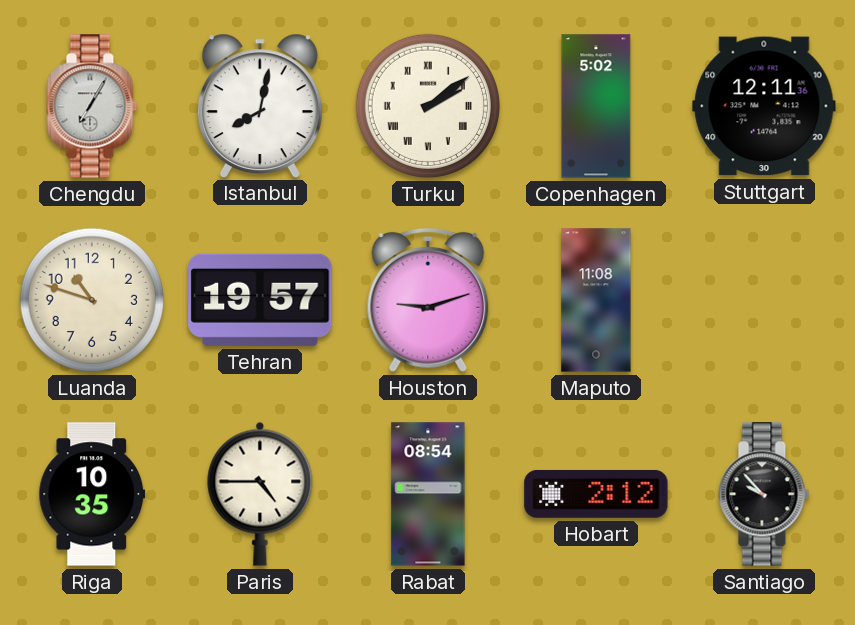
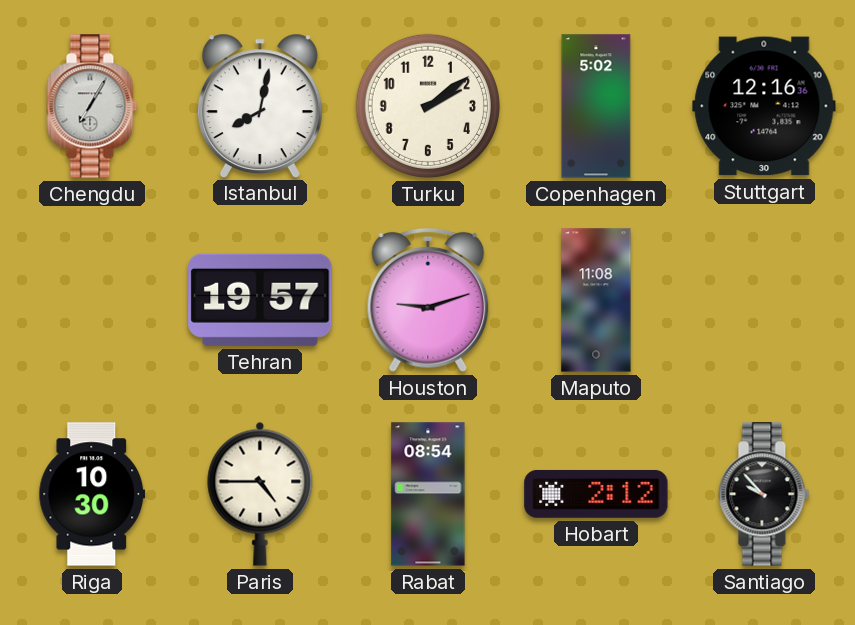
Turku numerals: Roman -> Arabic (428, 106)
Stuttgart: 12:11 -> 12:16 (764, 106)
Luanda: 10:48 -> none (92, 300)
Riga: 10:35 -> 10:30 (92, 494)
